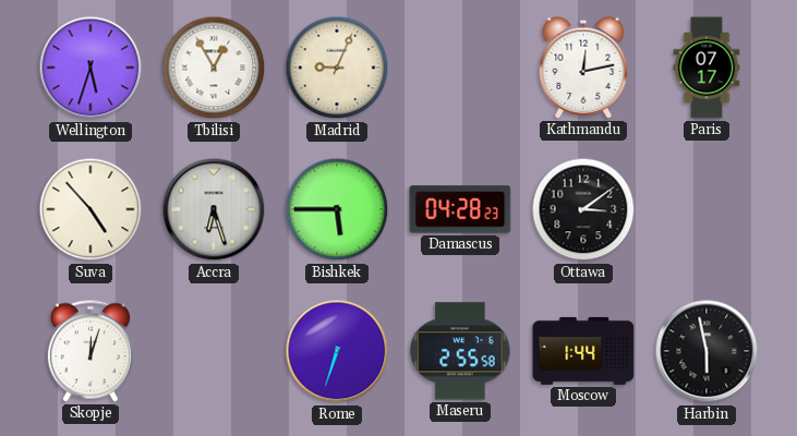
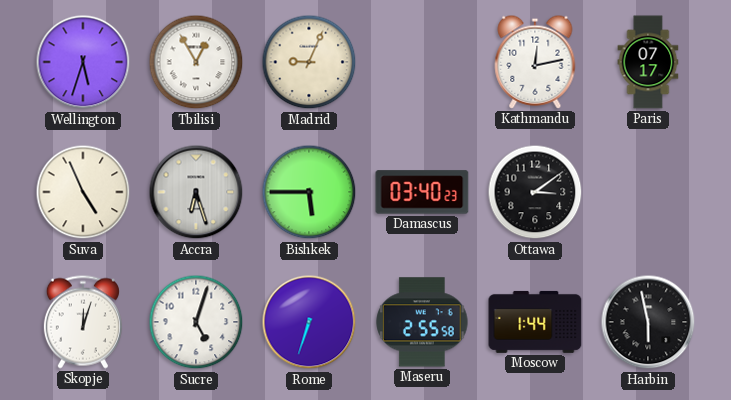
Suva: 4:53 -> 4:56 (83, 192)
Damascus: 04:28 -> 03:40 (422, 192)
Sucre: none -> 5:03 (196, 322)
